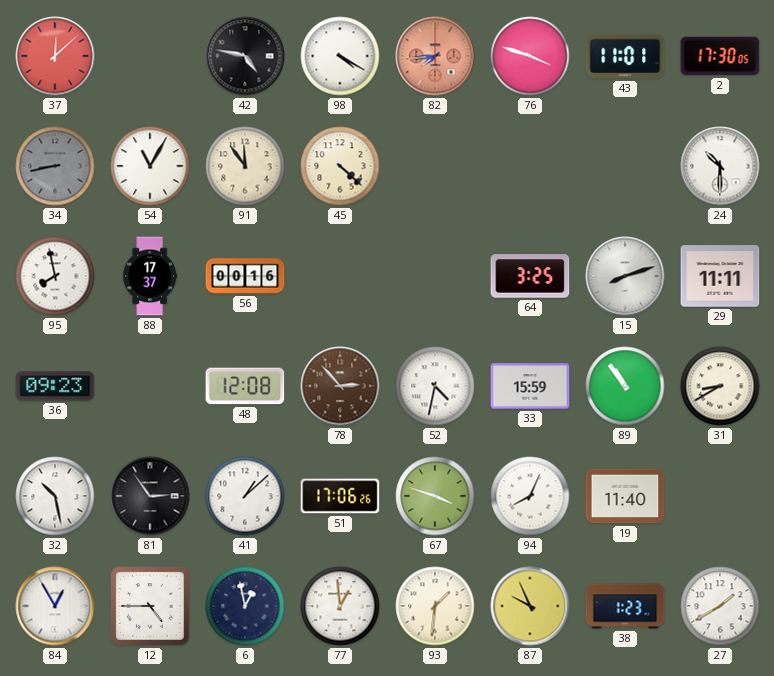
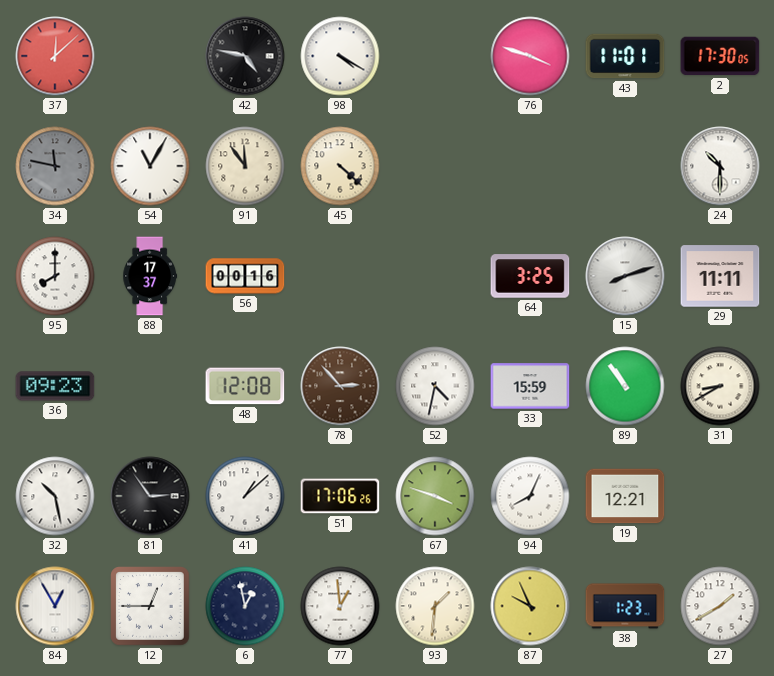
82: 7:44 -> none (435, 56)
34: 8:43 -> 11:47 (55, 166)
95: 7:58 -> 8:00 (55, 276)
19: 11:40 -> 12:21 (625, 496)
12: 4:45 -> 12:45 (150, 606)
